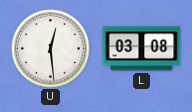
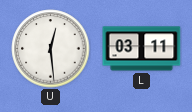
L: 03:08 -> 03:11 (142, 49)
